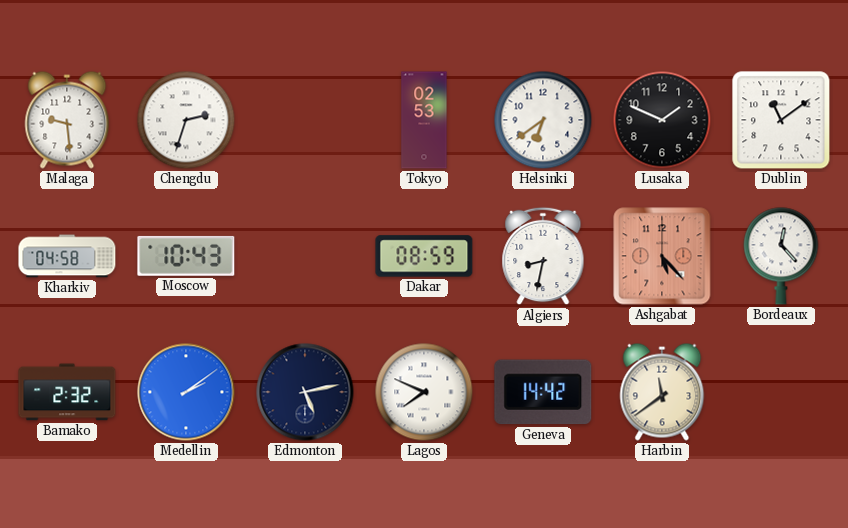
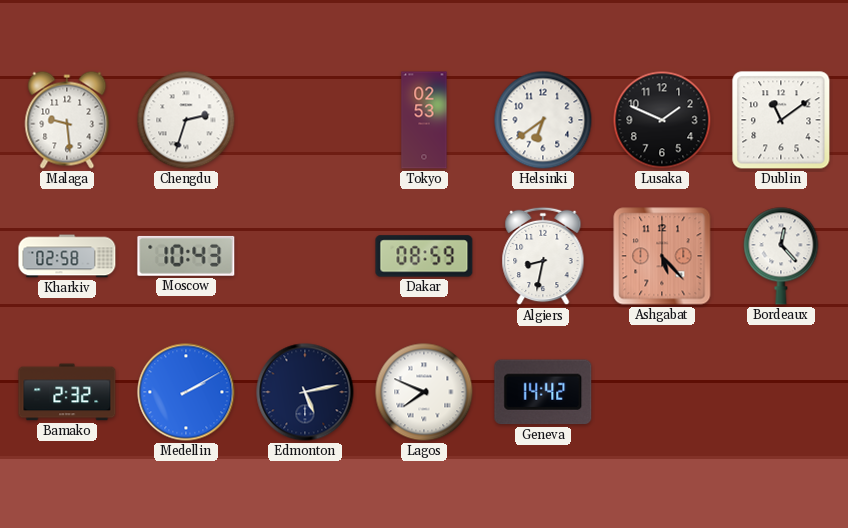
Kharkiv: 04:58 -> 02:58 (67, 256)
Medellin: 2:09 -> 2:10 (186, 392)
Harbin: 11:39 -> none (662, 392)
